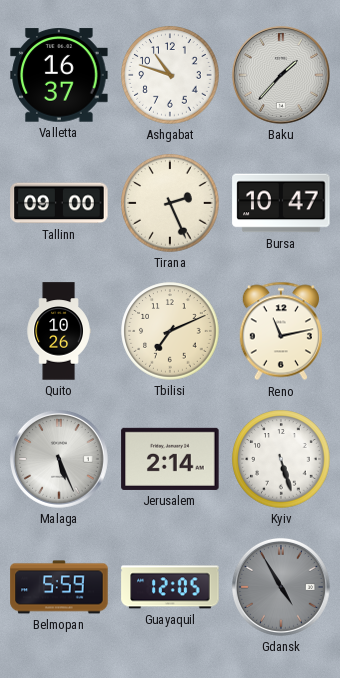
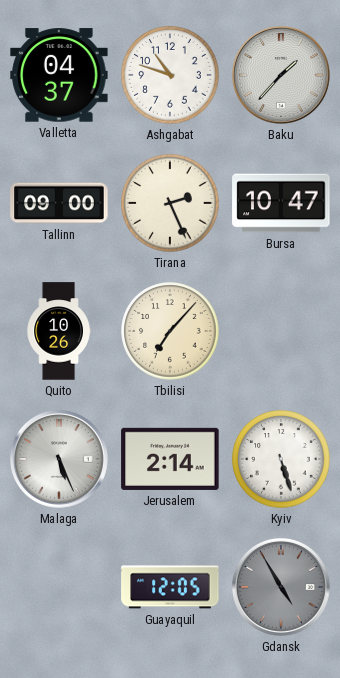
Valletta: 16:37 -> 04:37 (59, 75)
Tbilisi: 7:11 -> 7:07 (170, 331)
Reno: 11:13 -> none (281, 331)
Belmopan: 5:59 -> none (59, 587)
